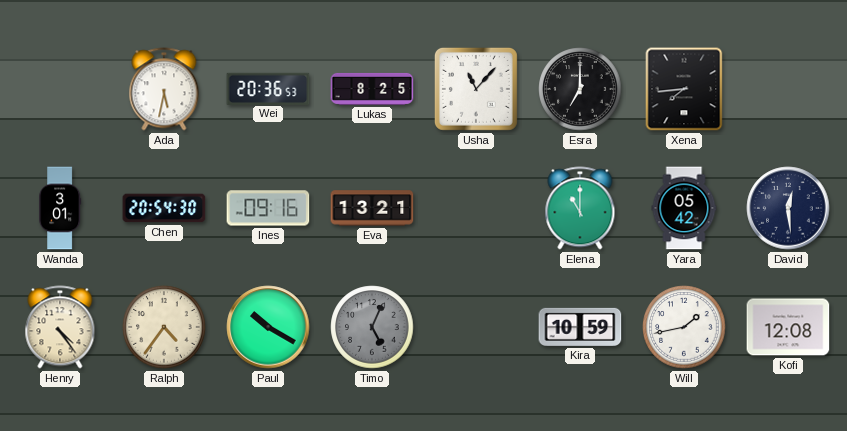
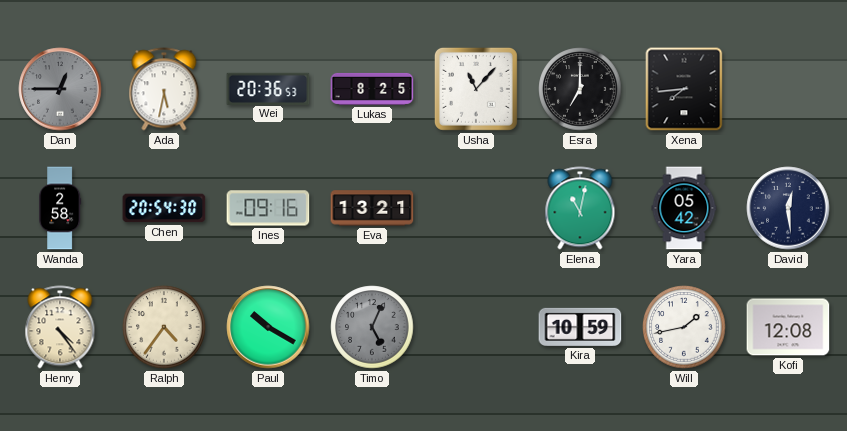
Dan: none -> 12:45 (60, 89)
Wanda: 3:01 -> 2:58 (60, 208)
Elena: 11:00 -> 11:02 (580, 208)
